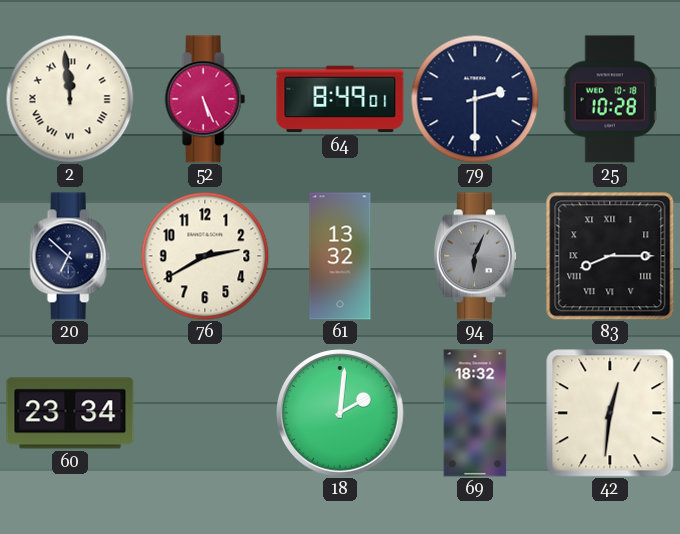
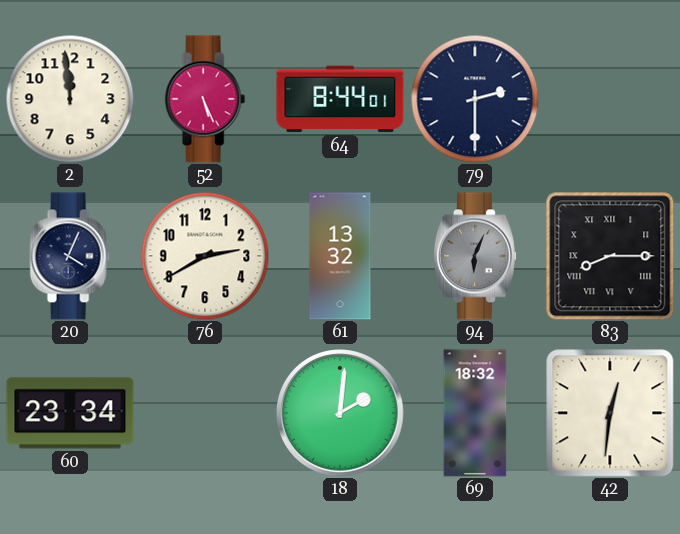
2 numerals: Roman -> Arabic (70, 99)
64: 8:49 -> 8:44 (340, 99)
25: 10:28 -> none (610, 99)
20: 6:52 -> 4:04 (70, 256)
